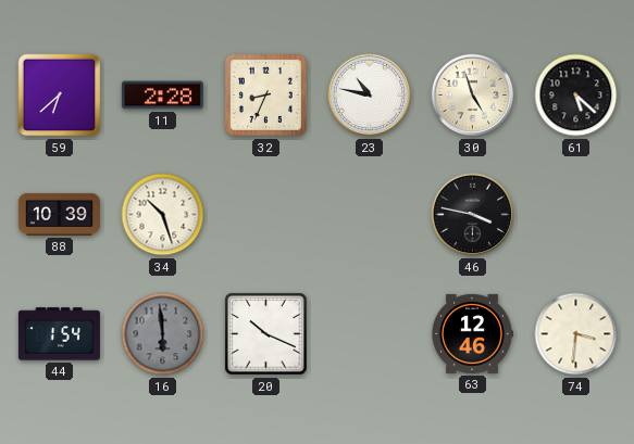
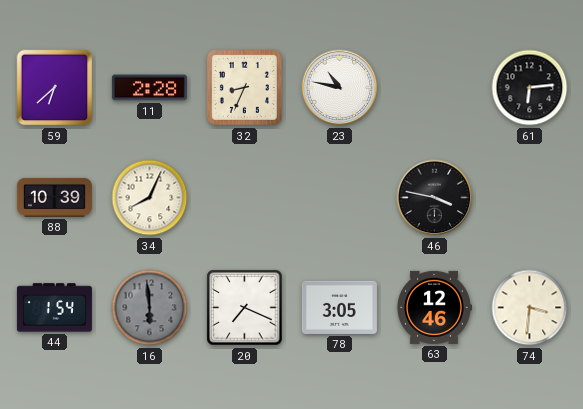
30: 4:57 -> none (473, 96)
61: 5:22 -> 6:14 (530, 88)
34: 10:27 -> 8:04 (150, 198)
20: 10:19 -> 7:19 (245, 308)
78: none -> 3:05 (339, 307)
